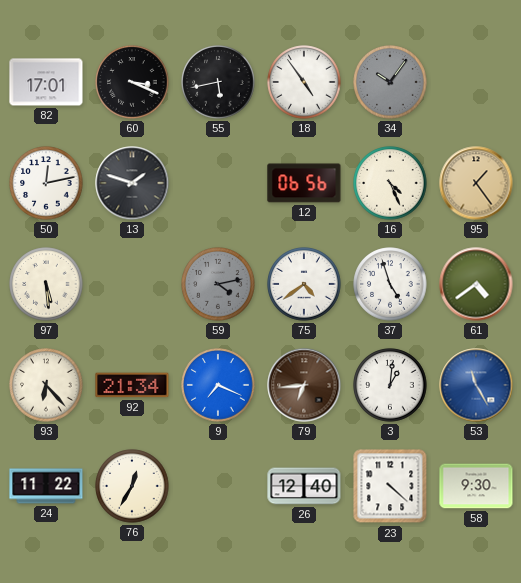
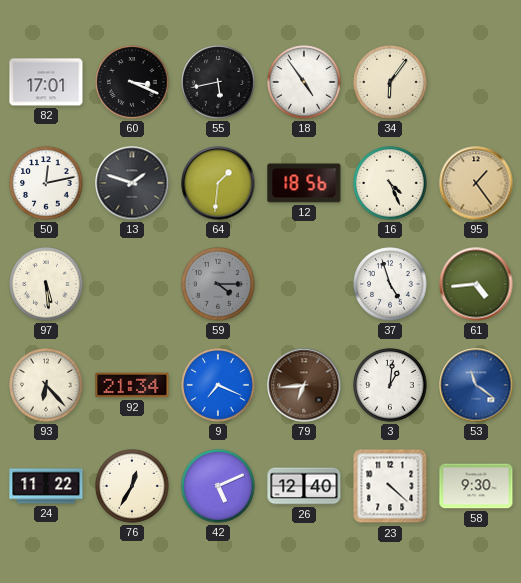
34: 10:06 -> 6:06 (390, 82)
34 dial: grey -> cream (390, 82)
64: none -> 1:31 (218, 183)
12: 06:56 -> 18:56 (304, 183)
59: 4:13 -> 4:15 (218, 284)
75: 4:39 -> none (304, 284)
61: 4:39 -> 4:44 (476, 284)
53: 11:25 -> 11:21 (476, 385)
42: none -> 5:11 (218, 486)
